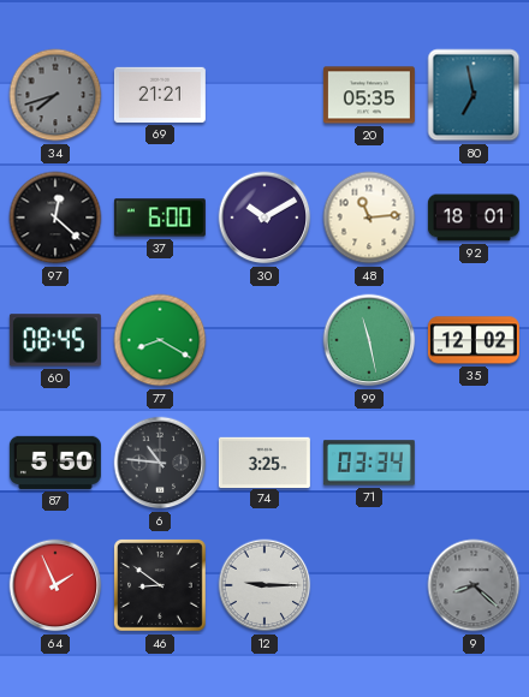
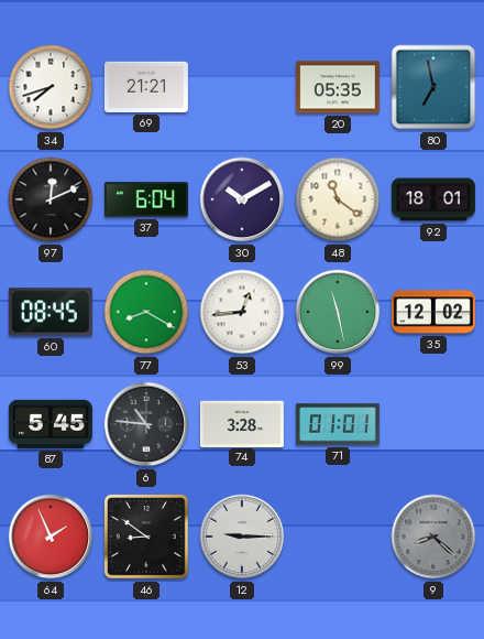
34 dial: grey -> white (51, 87)
97: 12:22 -> 12:11 (51, 199)
37: 6:00 -> 6:04 (146, 199)
48: 11:14 -> 11:21 (338, 199)
53: none -> 12:44 (242, 312)
87: 5:50 -> 5:45 (51, 424)
74: 3:25 -> 3:28 (242, 423)
71: 03:34 -> 01:01 (338, 424)
